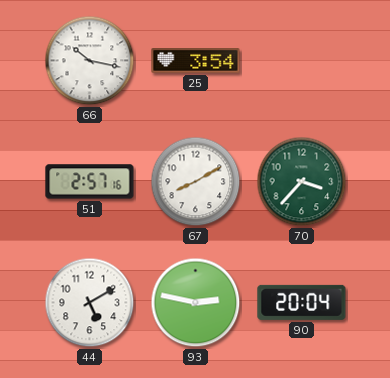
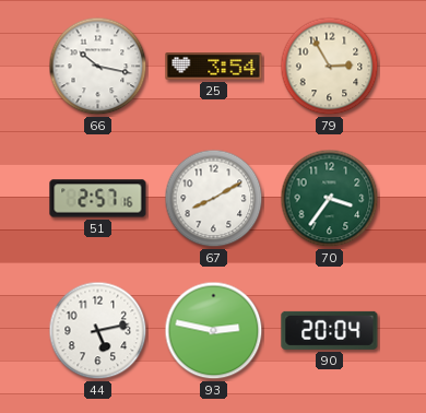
79: none -> 2:55 (330, 67)
70: 3:37 -> 3:36 (330, 199)
44: 5:10 -> 5:13 (98, 331)
